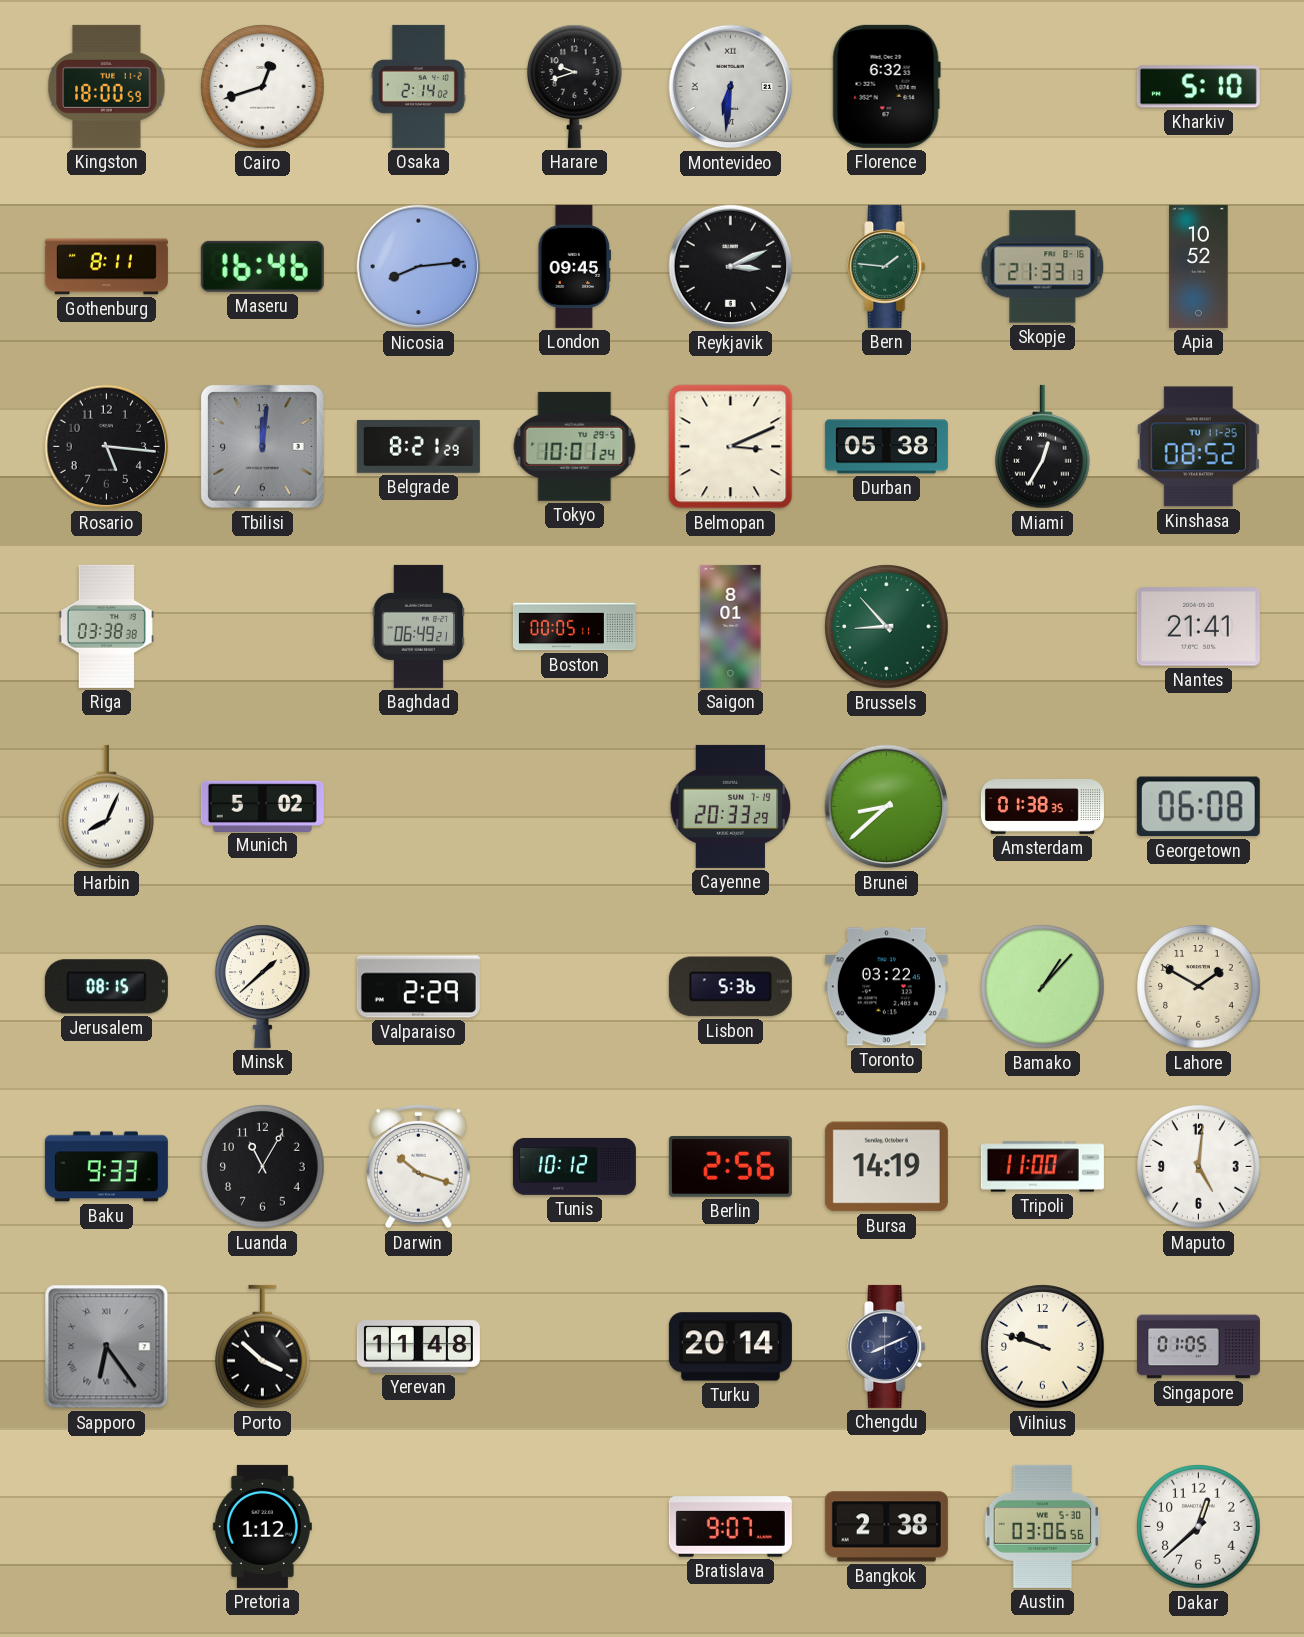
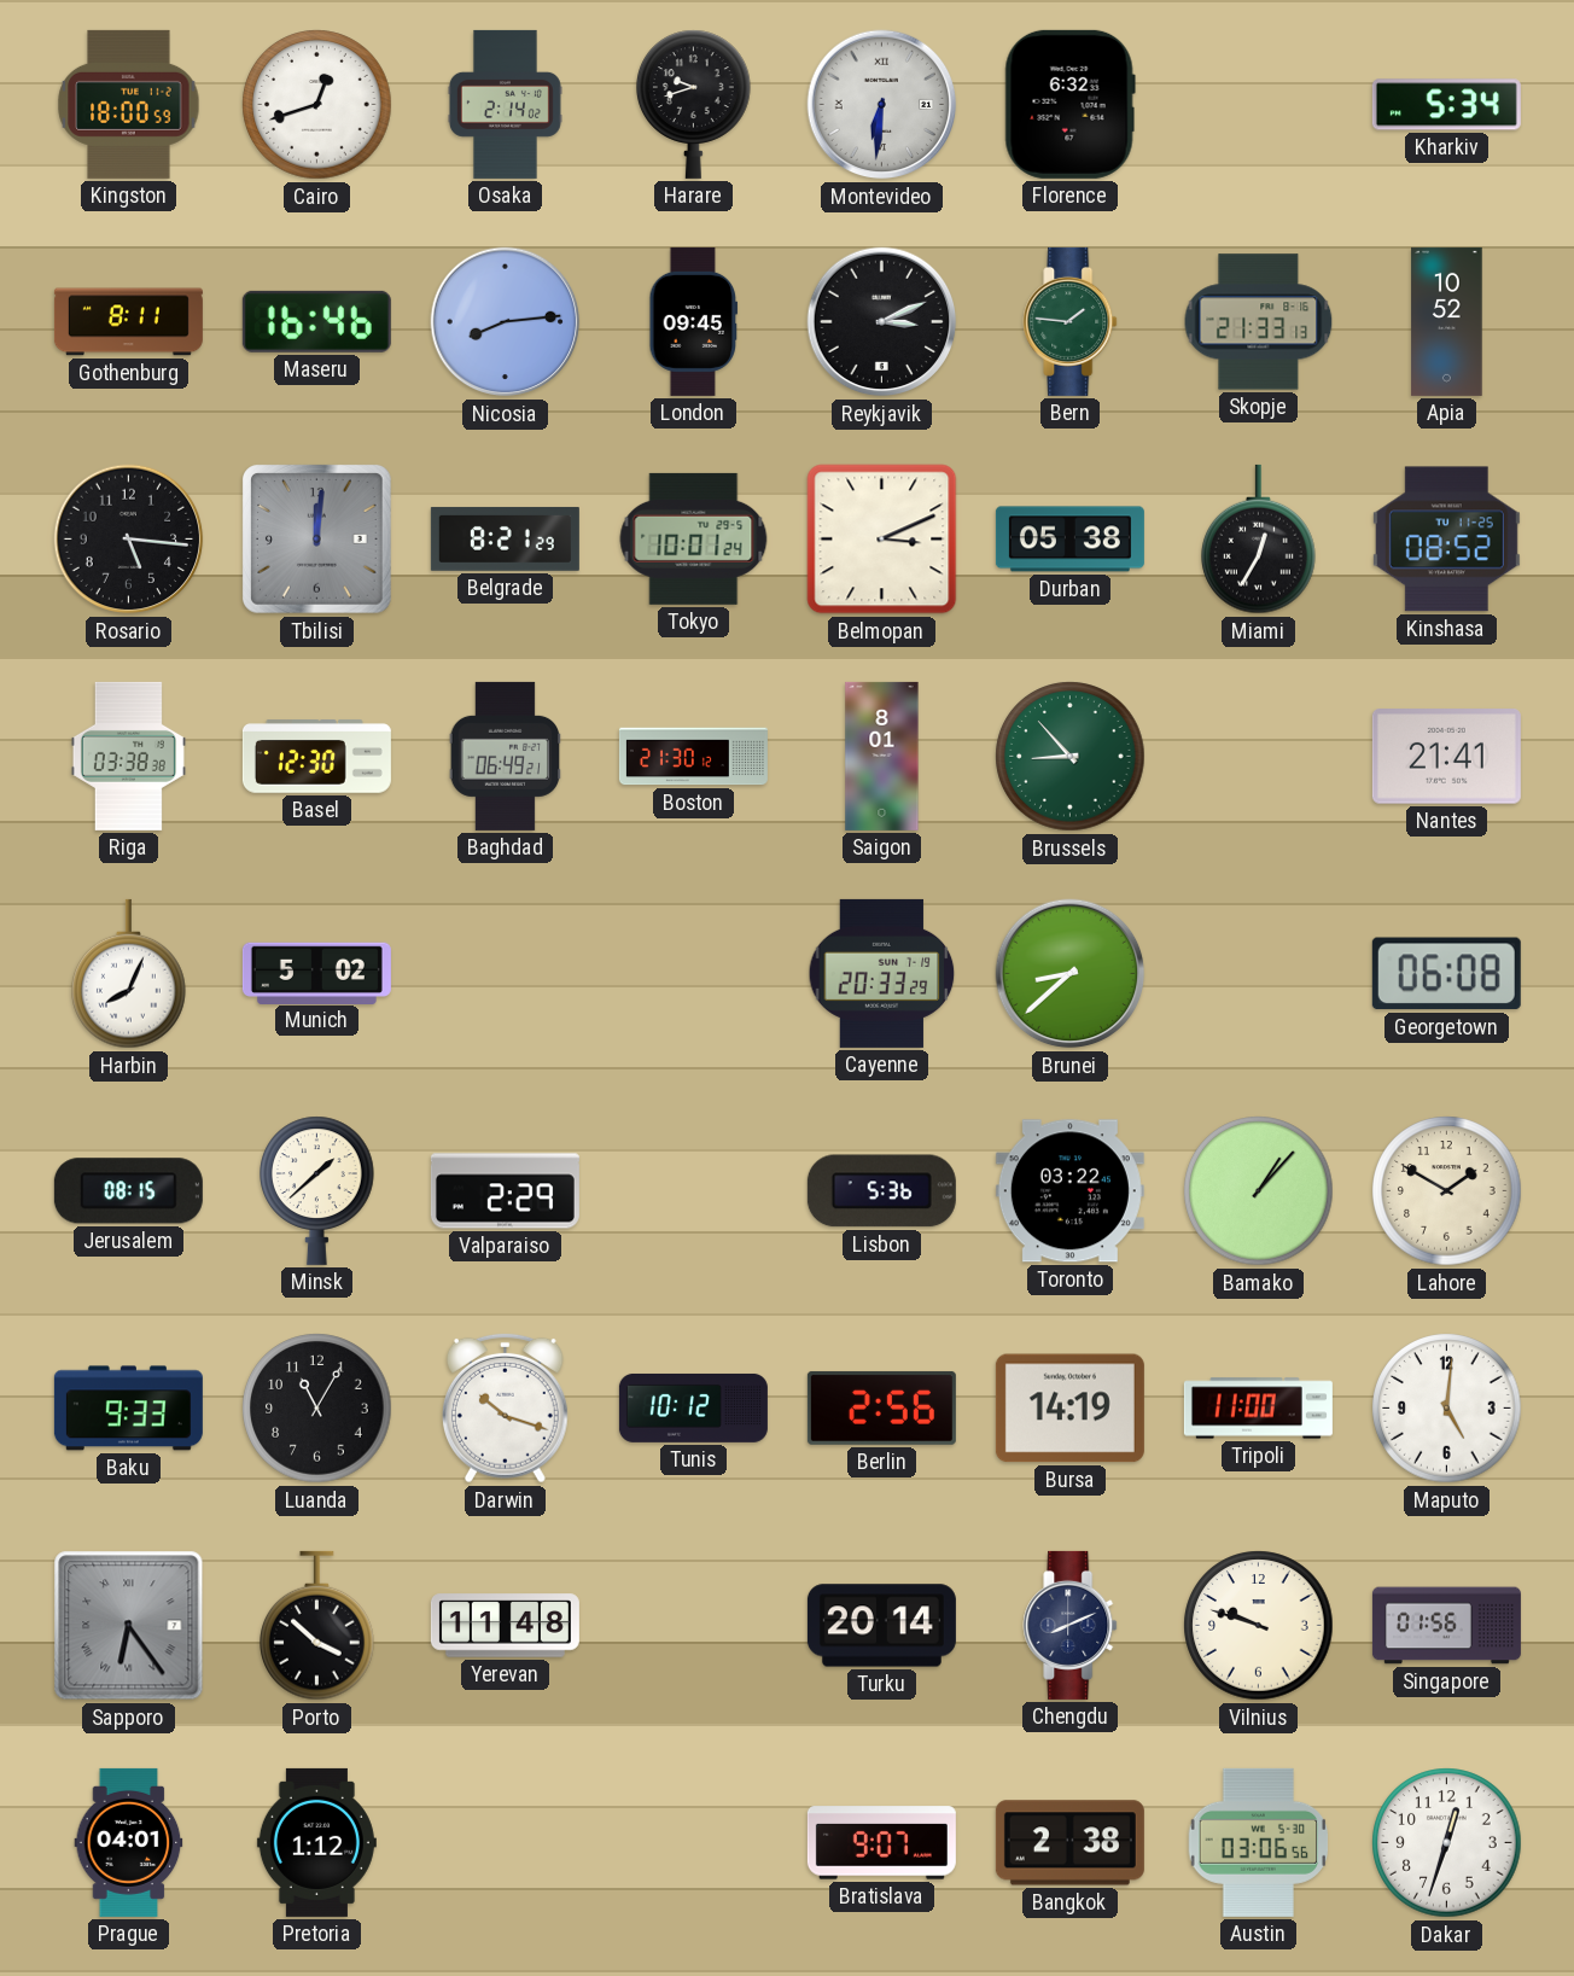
Kharkiv: 5:10 -> 5:34 (1446, 105)
Basel: none -> 12:30 (316, 757)
Boston: 00:05 -> 21:30 (693, 757)
Amsterdam: 01:38 -> none (1042, 807)
Singapore: 01:05 -> 01:56 (1446, 1626)
Prague: none -> 04:01 (129, 1842)
Dakar: 12:38 -> 12:33 (1447, 1843)
